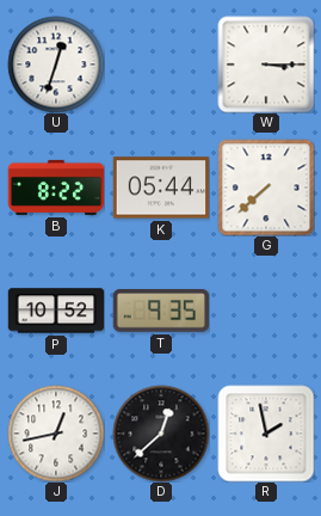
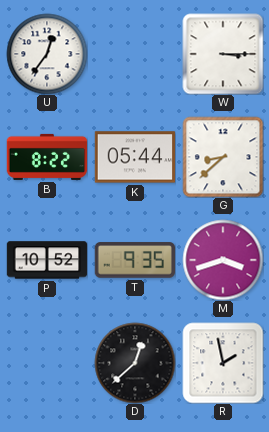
U: 12:33 -> 12:36 (47, 54)
G: 7:38 -> 8:38 (223, 157)
M: none -> 3:42 (223, 260)
J: 12:43 -> none (56, 434)
